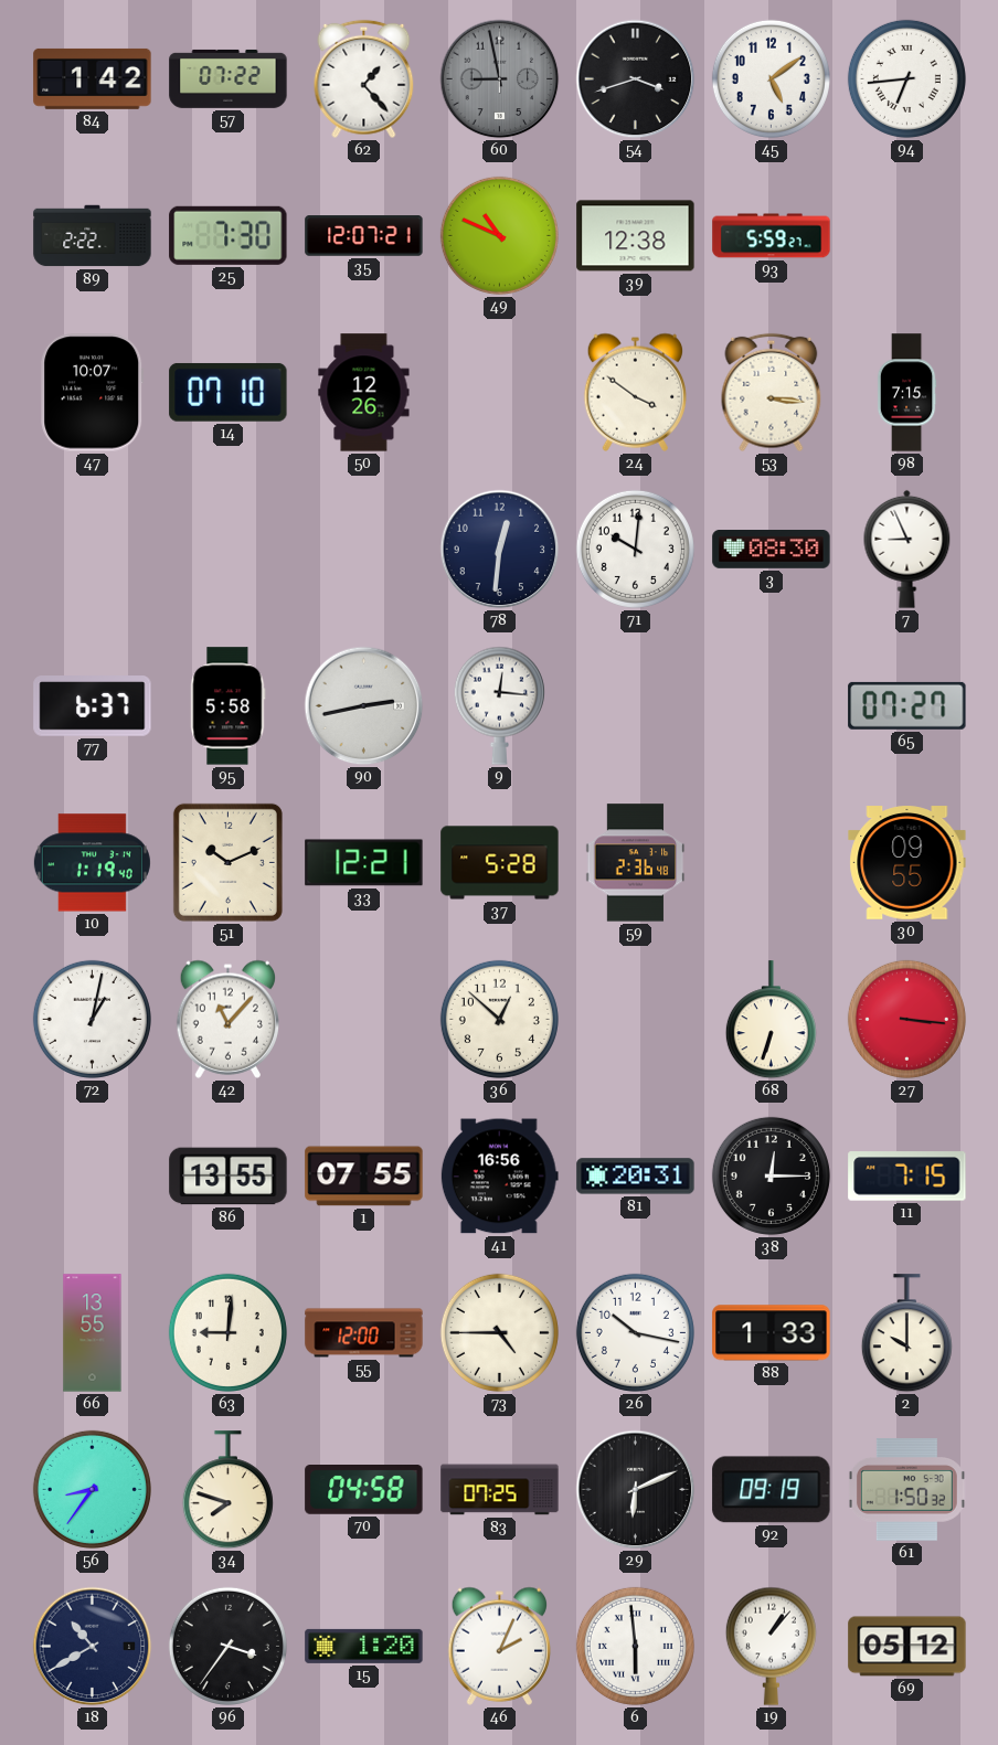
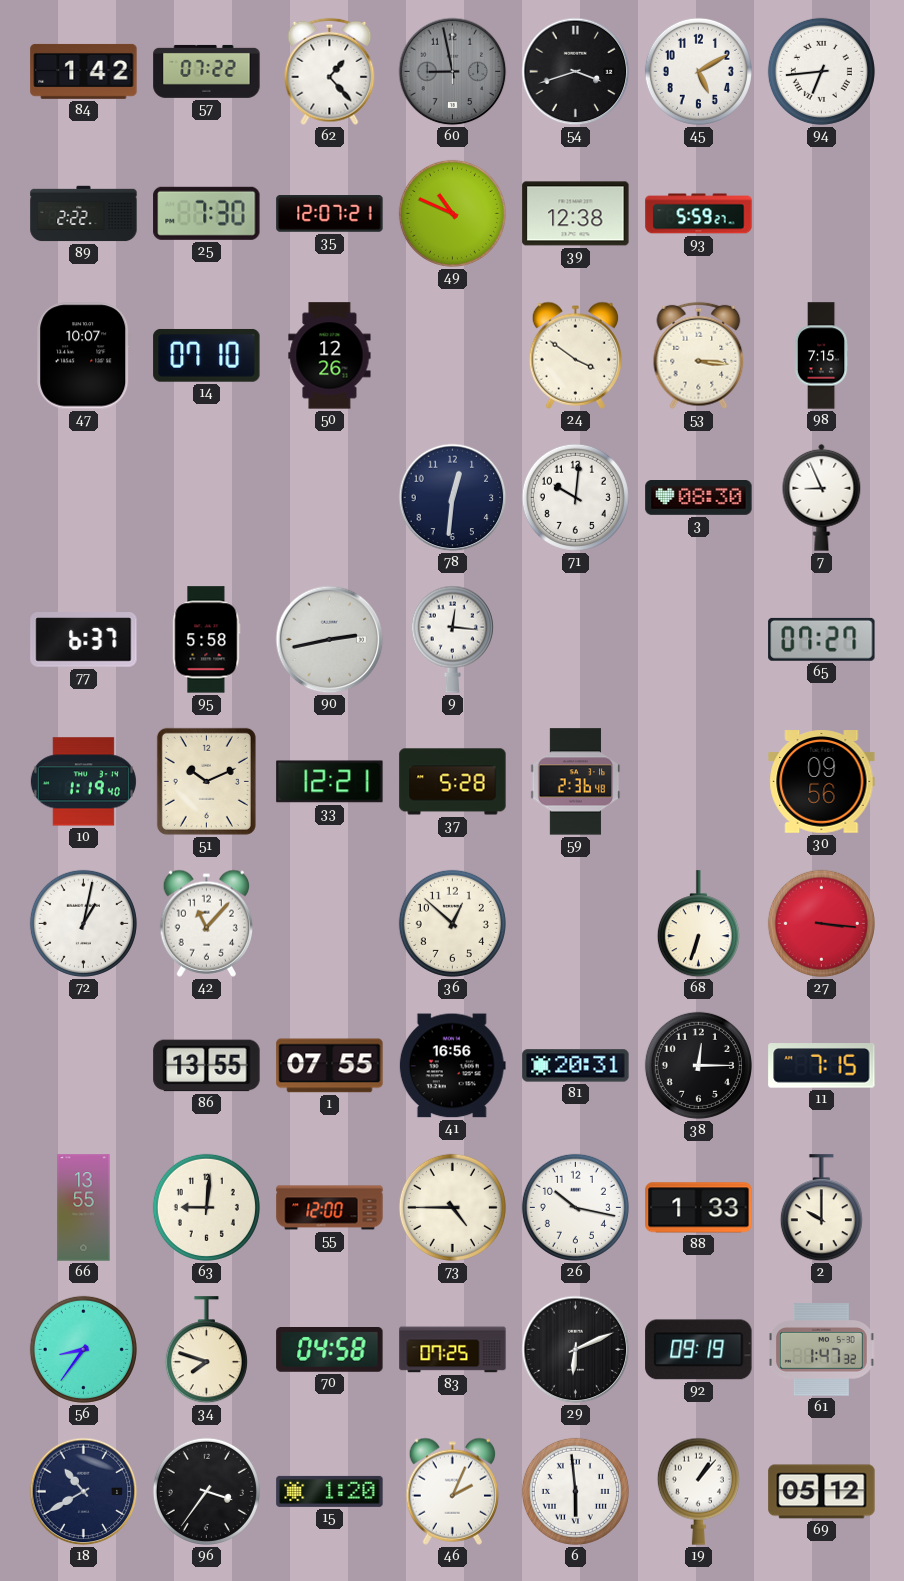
45: 5:09 -> 5:10 (698, 71)
30: 09:55 -> 09:56 (822, 782)
61: 1:50 -> 1:47 (821, 1350)
